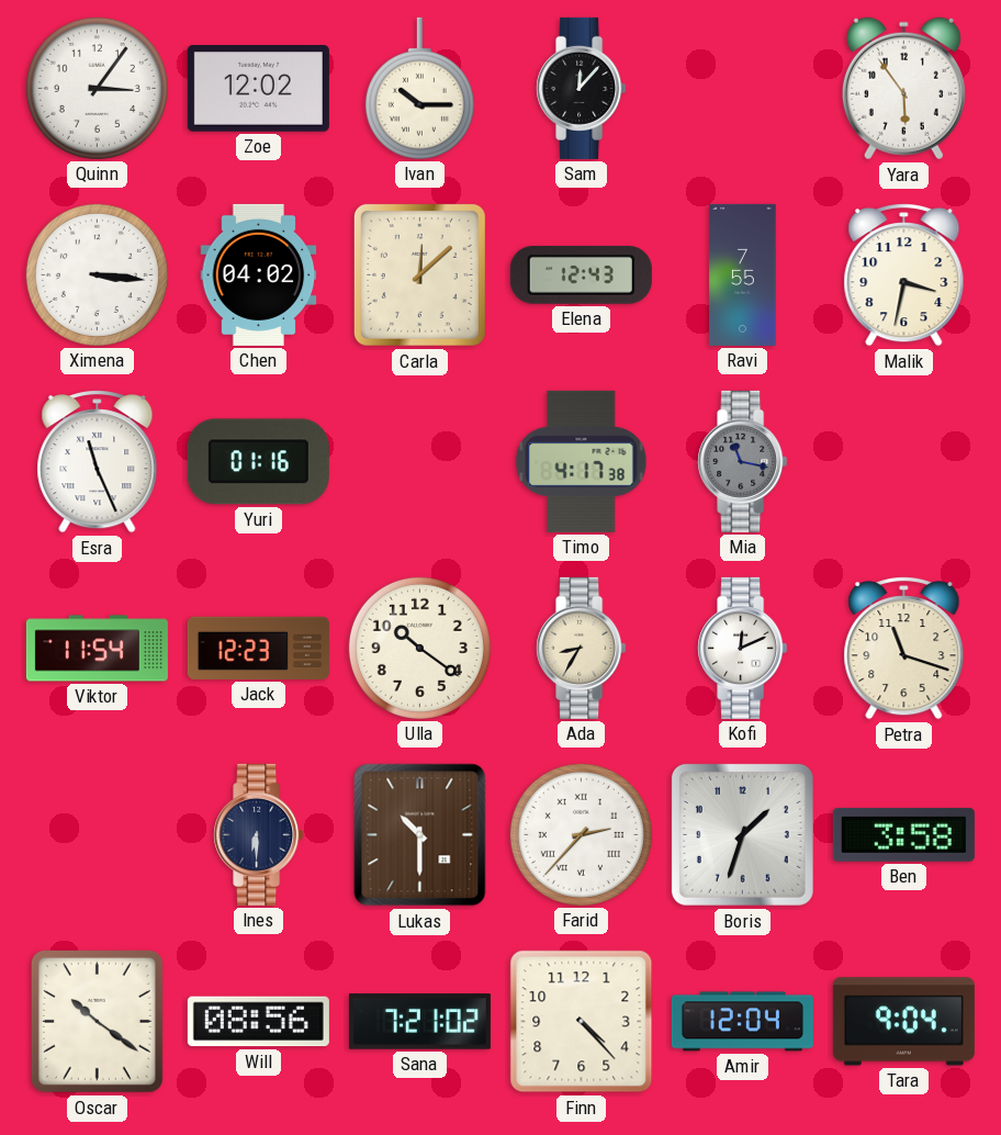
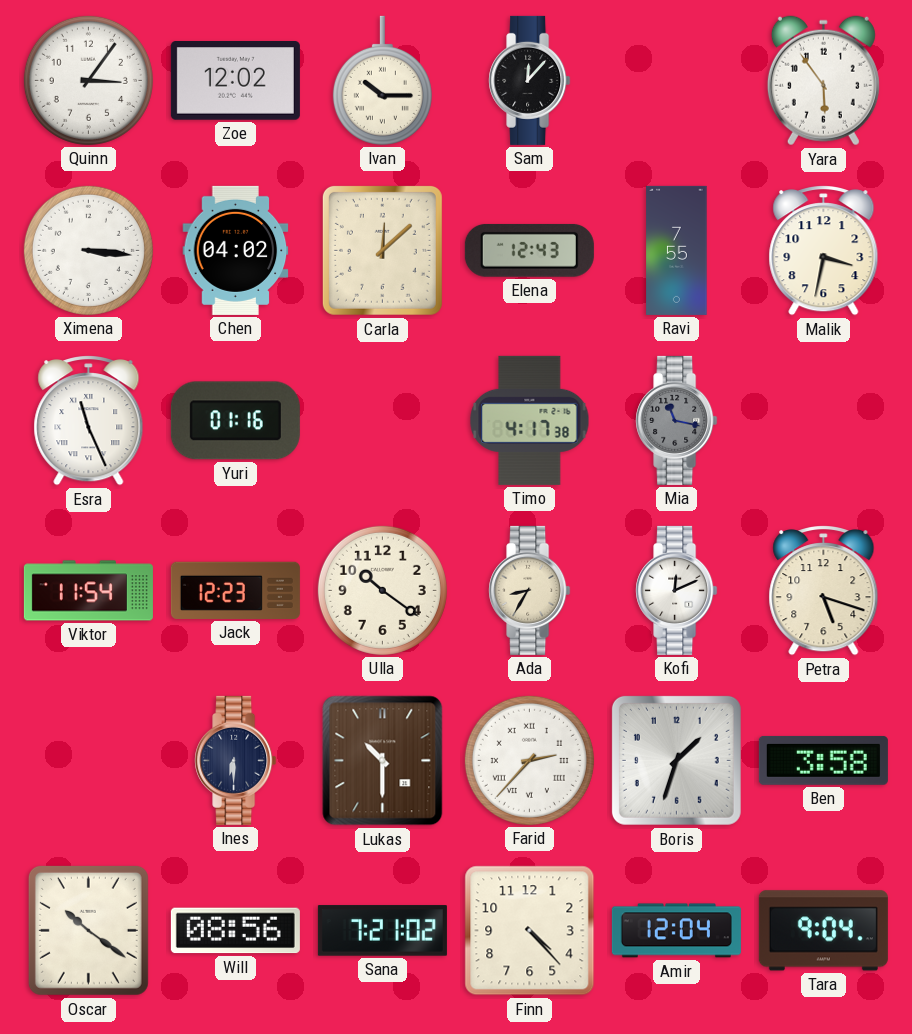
Petra: 11:18 -> 5:18 (824, 591)
